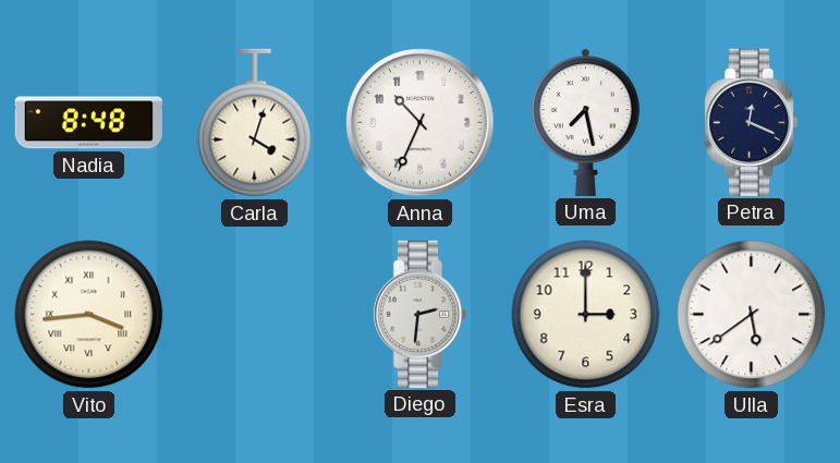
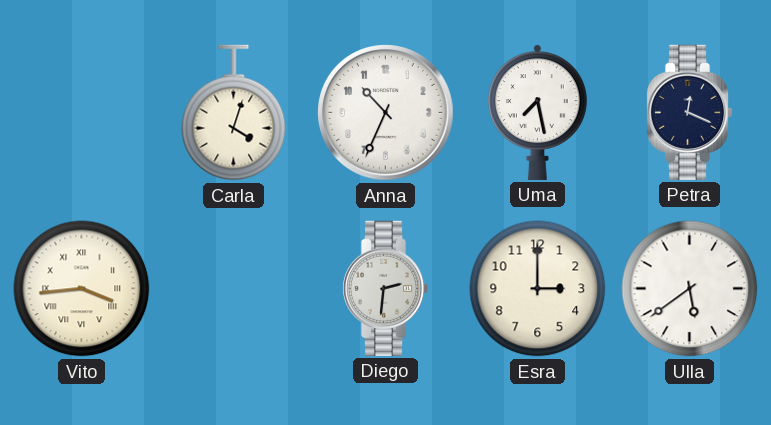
Nadia: 8:48 -> none (88, 123)
